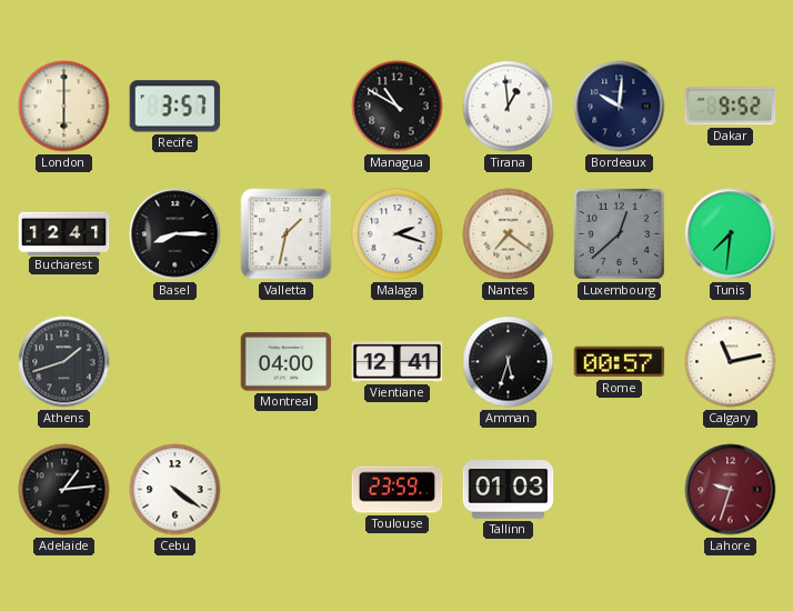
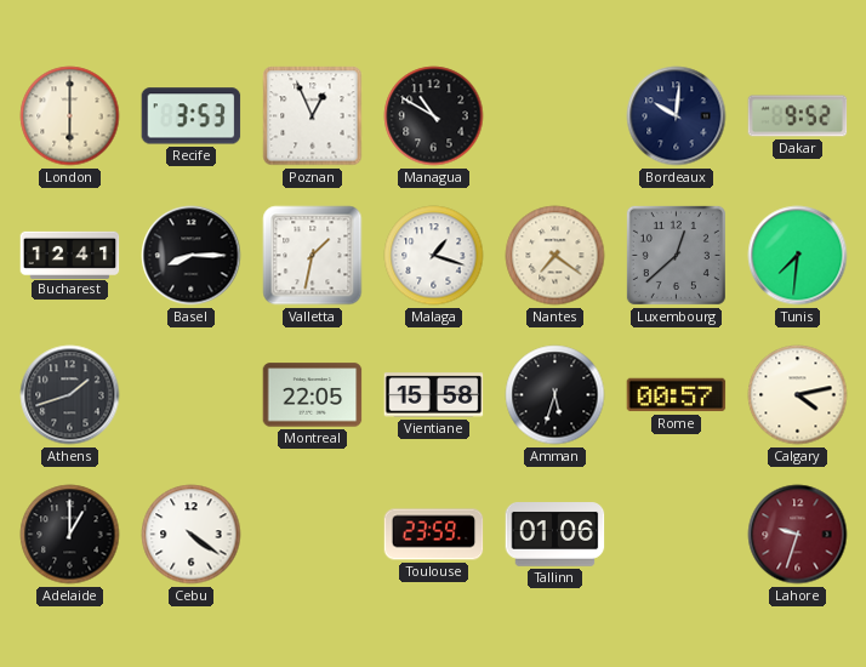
Recife: 3:57 -> 3:53 (192, 116)
Poznan: none -> 12:56 (313, 116)
Tirana: 12:59 -> none (509, 107)
Malaga: 2:18 -> 1:18 (434, 256)
Montreal: 04:00 -> 22:05 (313, 395)
Vientiane: 12:41 -> 15:58 (434, 395)
Calgary: 11:13 -> 4:13 (798, 395)
Adelaide: 1:14 -> 1:00 (70, 535)
Tallinn: 01:03 -> 01:06 (556, 535)
